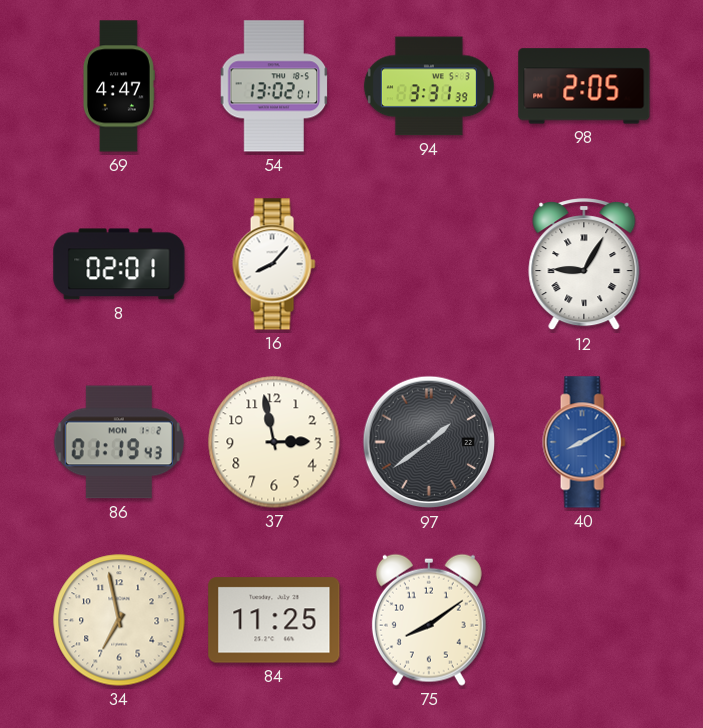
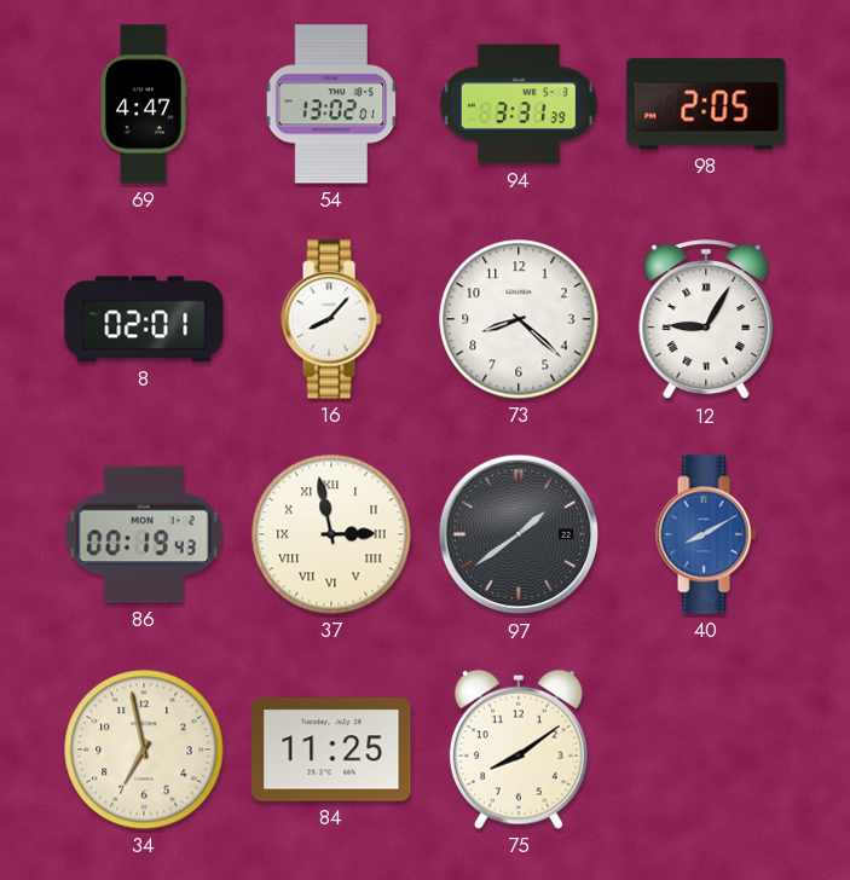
73: none -> 8:22 (519, 319)
86: 01:19 -> 00:19 (144, 534)
37 numerals: Arabic -> Roman (331, 534)
